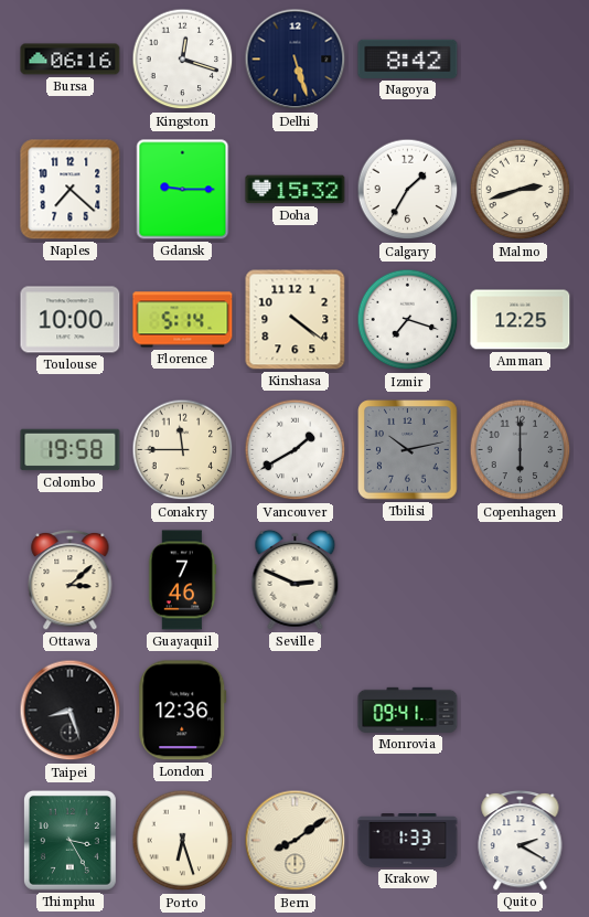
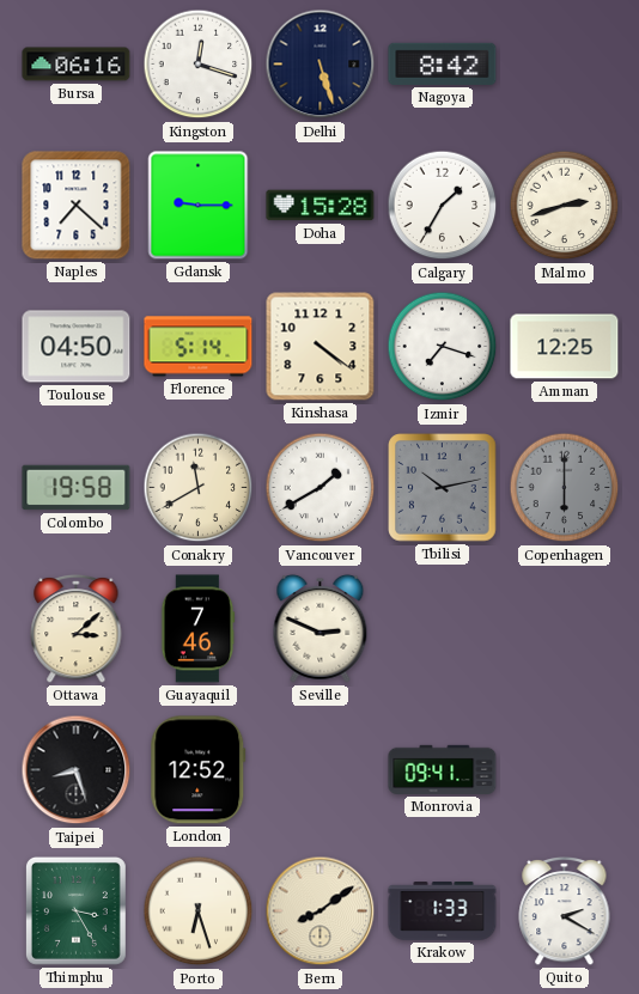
Doha: 15:32 -> 15:28 (321, 206)
Toulouse: 10:00 -> 04:50 (77, 347)
Conakry: 11:45 -> 11:40 (199, 488)
London: 12:36 -> 12:52 (199, 770)
